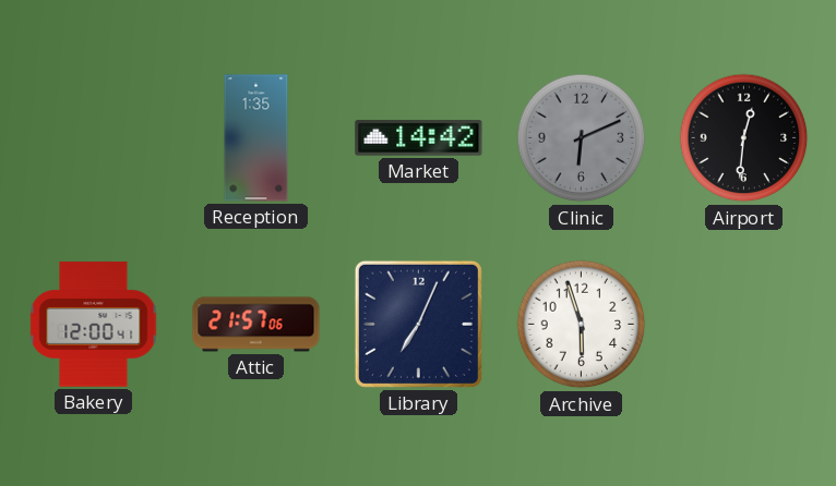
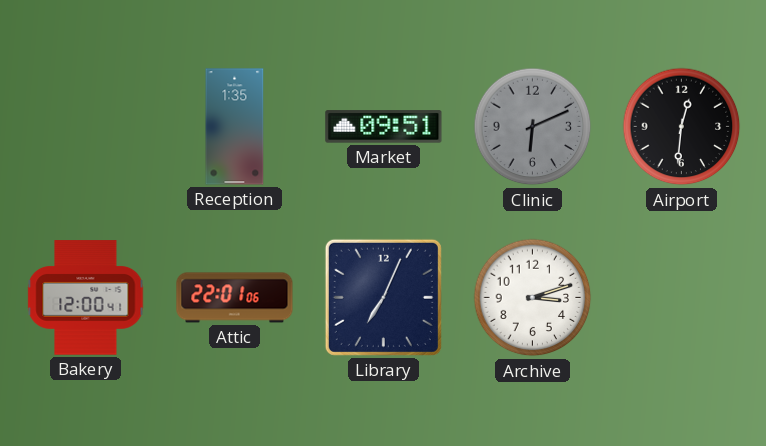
Market: 14:42 -> 09:51 (384, 127)
Attic: 21:57 -> 22:01 (235, 298)
Archive: 5:57 -> 3:12 (533, 298)
